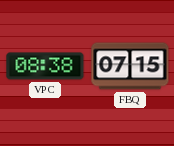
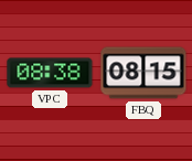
FBQ: 07:15 -> 08:15 (143, 73)
